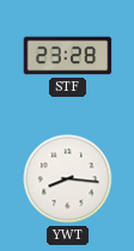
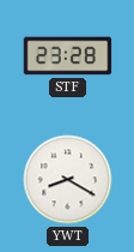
YWT: 8:16 -> 8:20 (68, 180)
